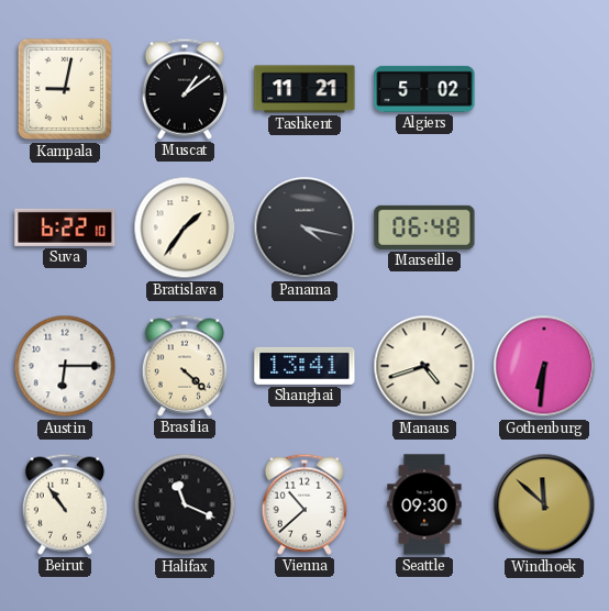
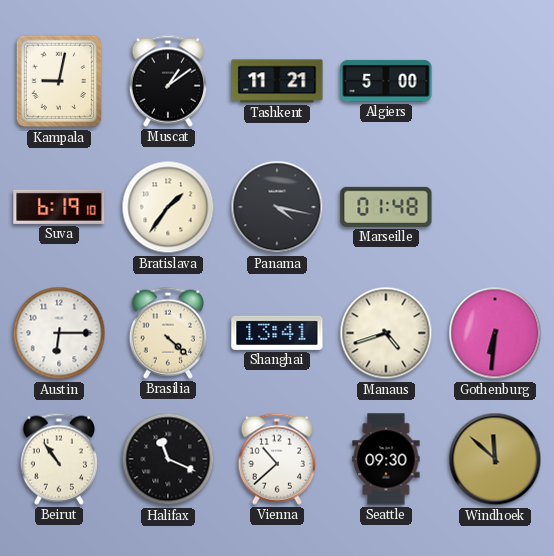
Algiers: 5:02 -> 5:00 (386, 81)
Suva: 6:22 -> 6:19 (59, 207)
Marseille: 06:48 -> 01:48 (386, 207)
